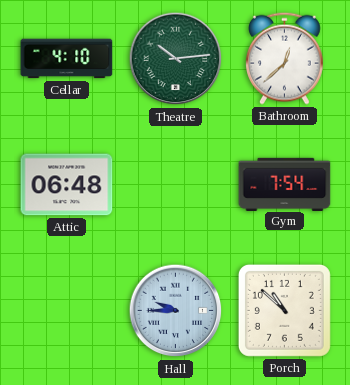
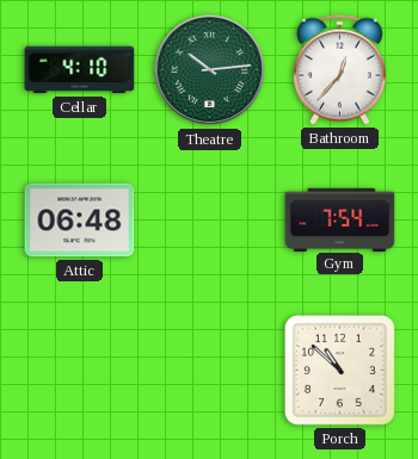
Bathroom: 12:38 -> 12:37 (340, 69)
Hall: 9:45 -> none (176, 311)
